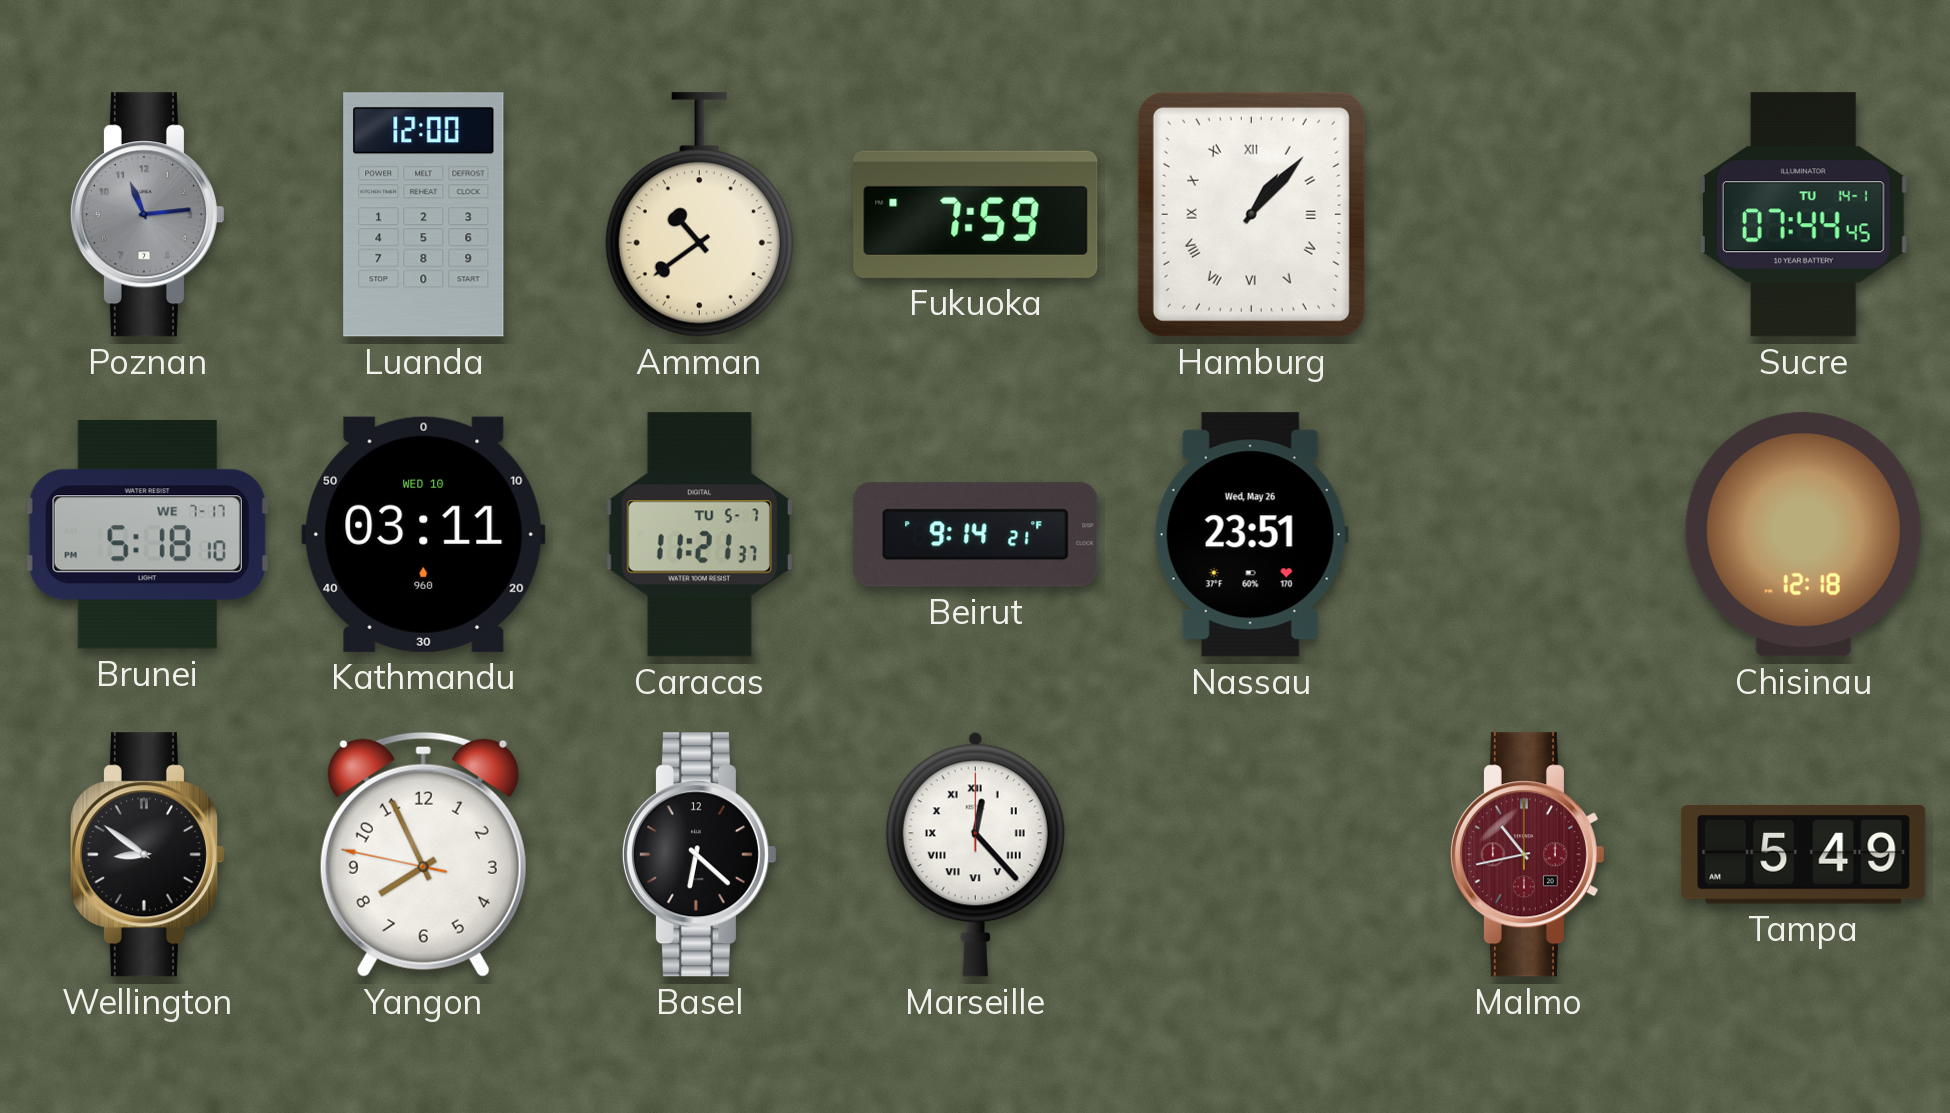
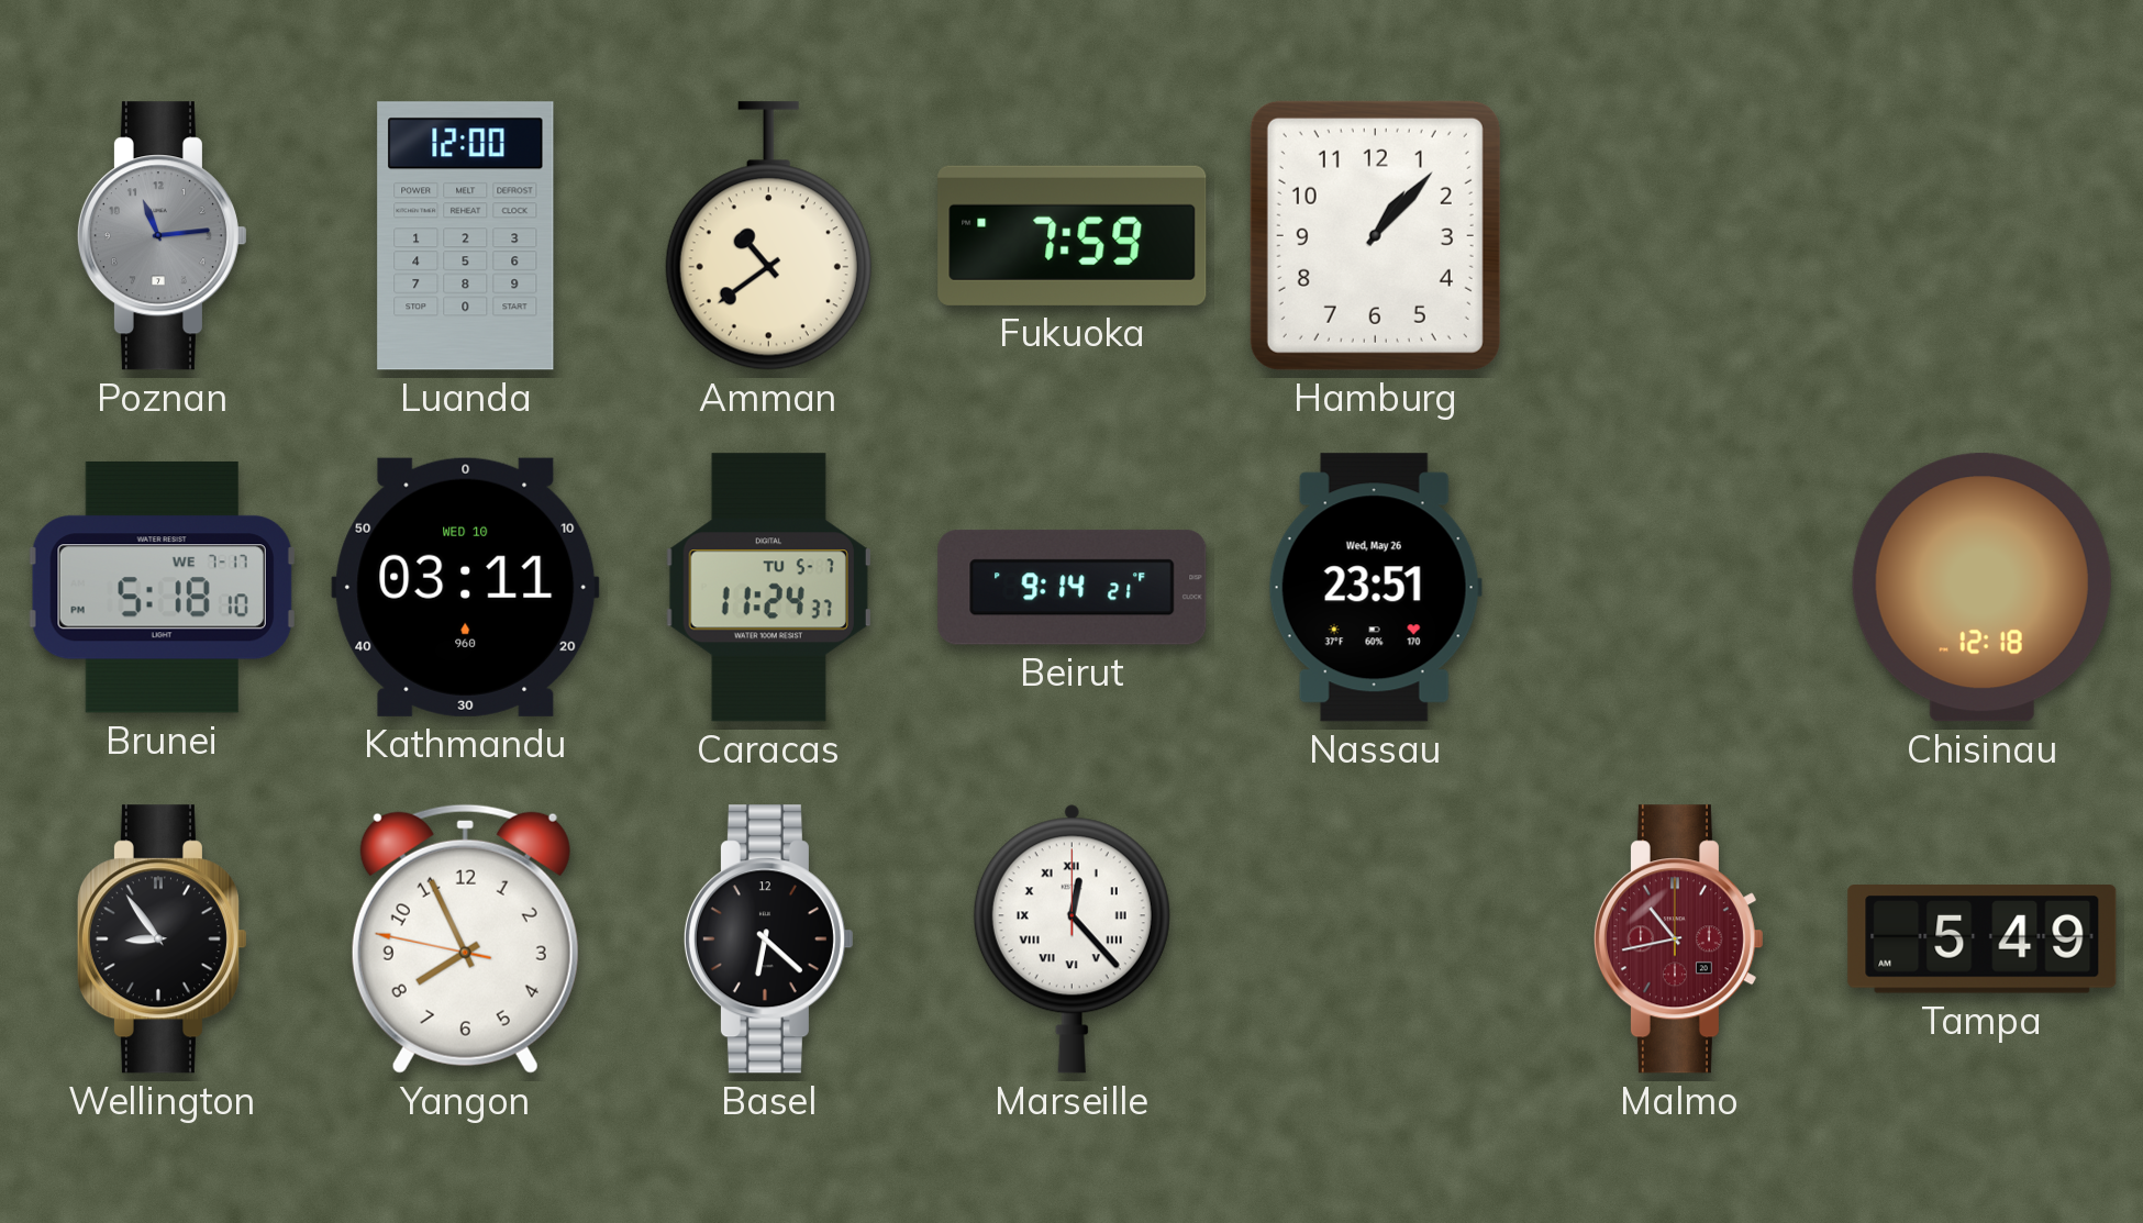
Hamburg numerals: Roman -> Arabic (1375, 235)
Sucre: 07:44 -> none (1803, 215)
Caracas: 11:21 -> 11:24 (768, 588)
Wellington: 8:51 -> 8:54 (162, 940)
